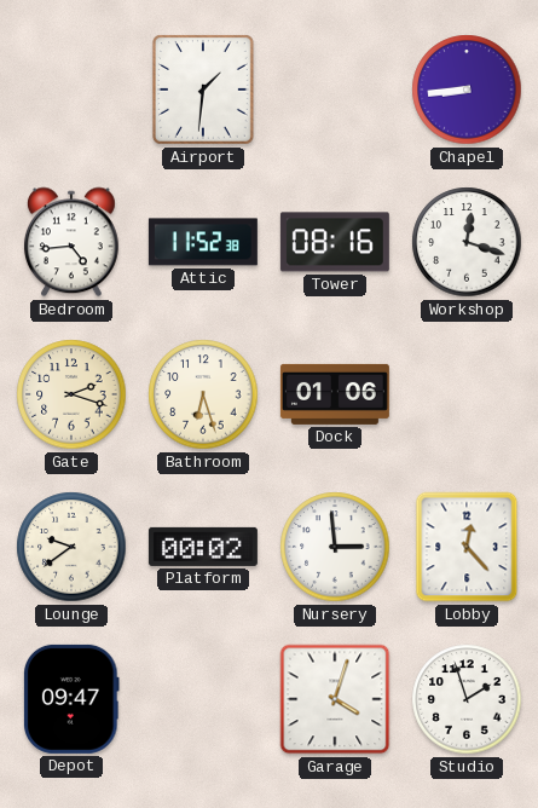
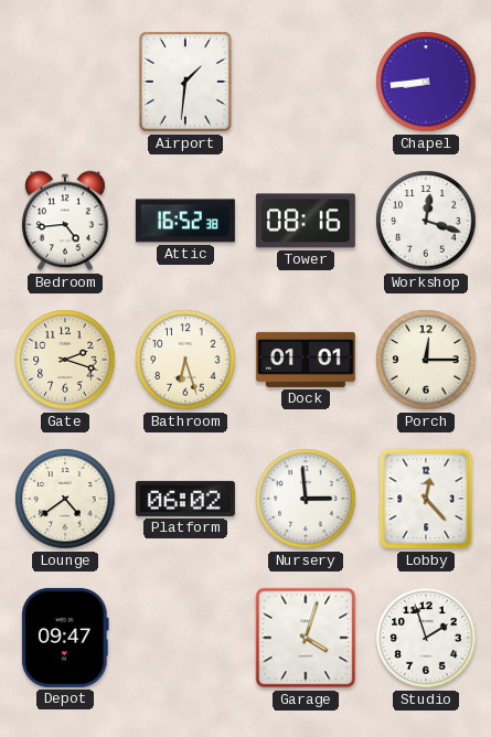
Attic: 11:52 -> 16:52 (185, 221)
Dock: 01:06 -> 01:01 (306, 360)
Porch: none -> 12:15 (426, 360)
Lounge: 9:39 -> 4:39 (65, 499)
Platform: 00:02 -> 06:02 (185, 499)
